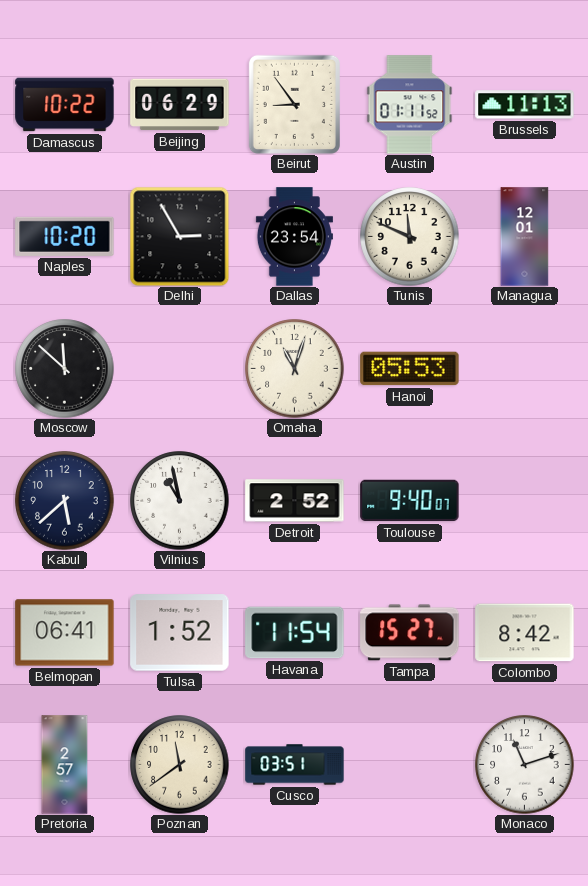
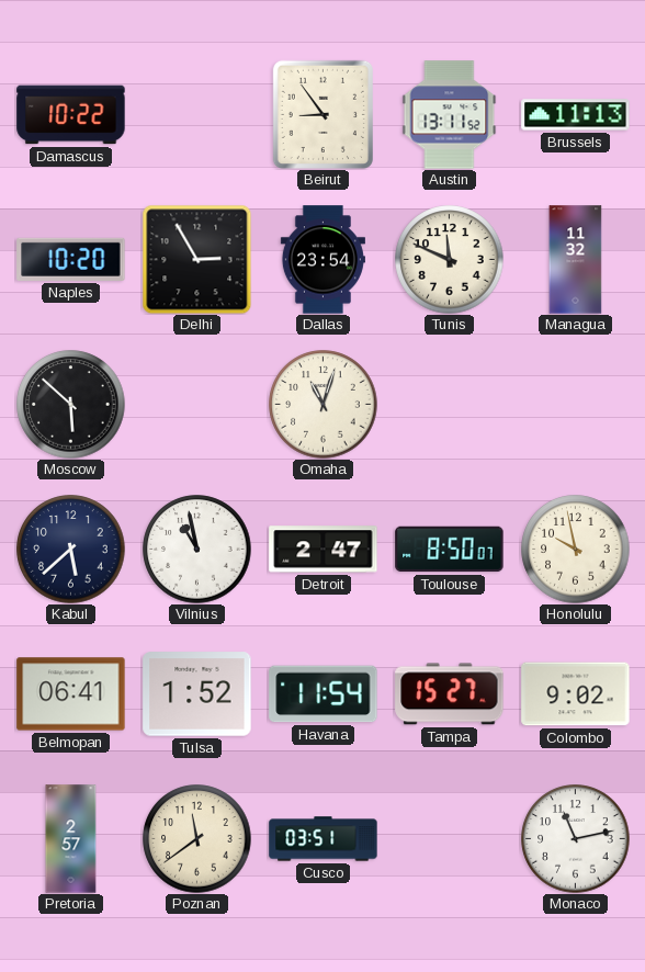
Beijing: 06:29 -> none (180, 105)
Austin: 01:11 -> 13:11 (450, 115)
Managua: 12:01 -> 11:32 (576, 260)
Moscow: 11:52 -> 5:52 (71, 405)
Hanoi: 05:53 -> none (410, 369)
Detroit: 2:52 -> 2:47 (324, 550)
Toulouse: 9:40 -> 8:50 (450, 550)
Honolulu: none -> 9:58 (576, 550)
Colombo: 8:42 -> 9:02 (576, 694)
Monaco: 11:12 -> 11:13 (576, 839)
